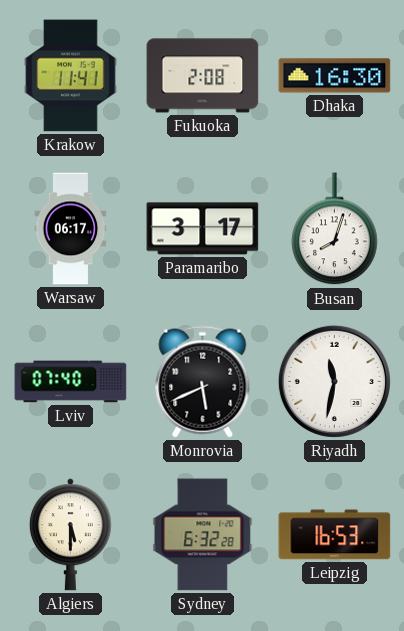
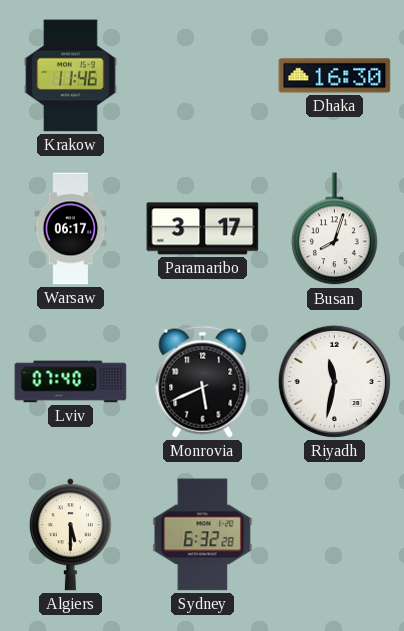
Krakow: 11:41 -> 11:46 (71, 76)
Fukuoka: 2:08 -> none (203, 76)
Leipzig: 16:53 -> none (335, 535)
